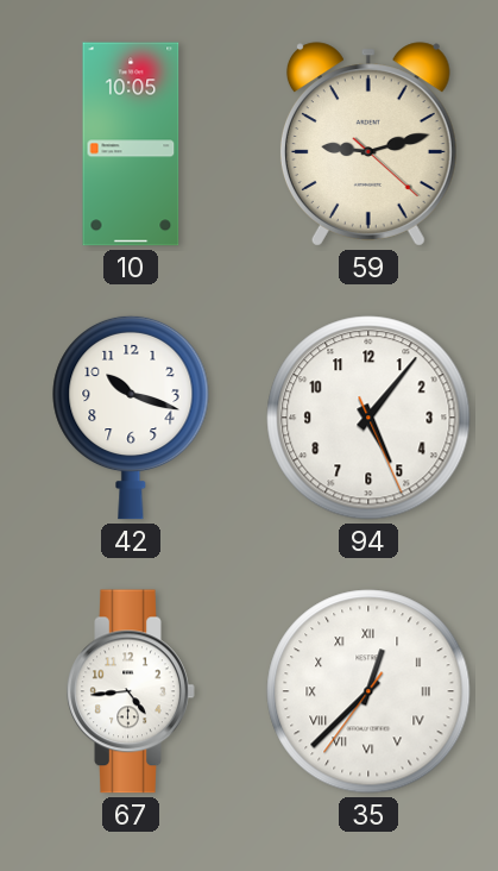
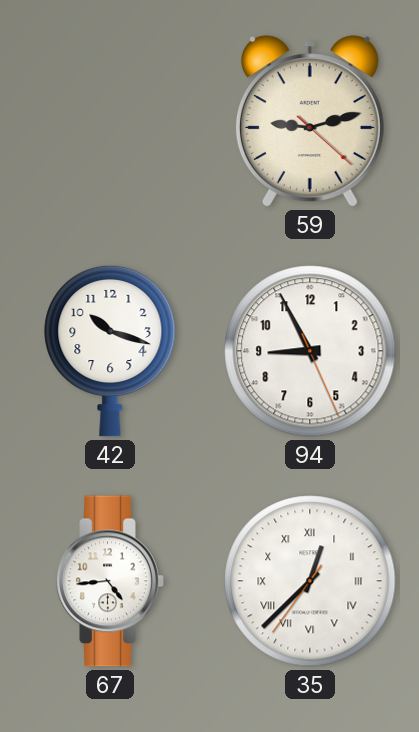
10: 10:05 -> none (131, 144)
94: 5:06 -> 8:55 (310, 351)
